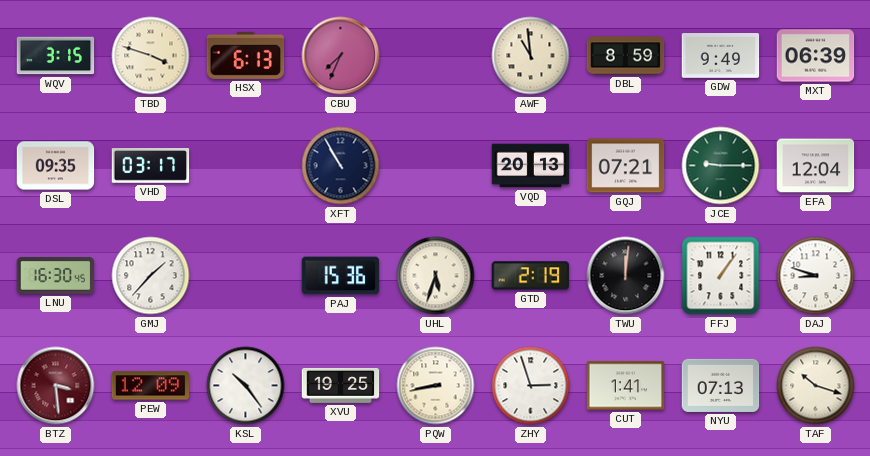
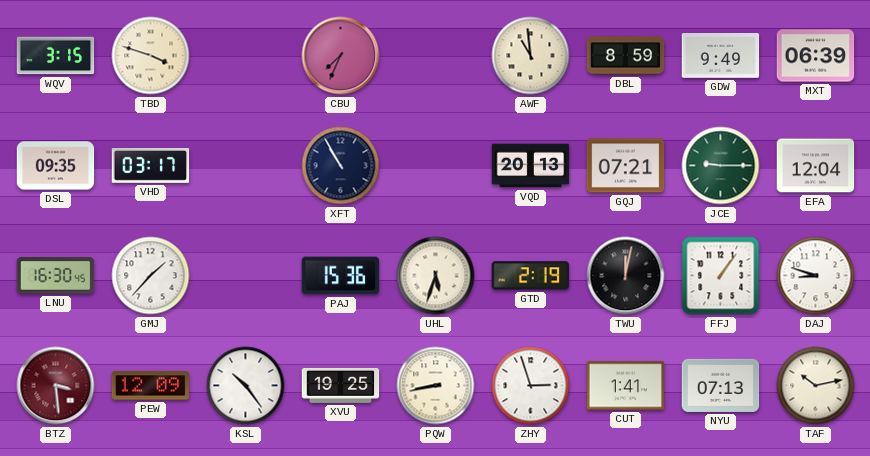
HSX: 6:13 -> none (246, 55)
TWU: 12:01 -> 12:02 (626, 276)
TAF: 10:18 -> 10:13 (816, 386)
